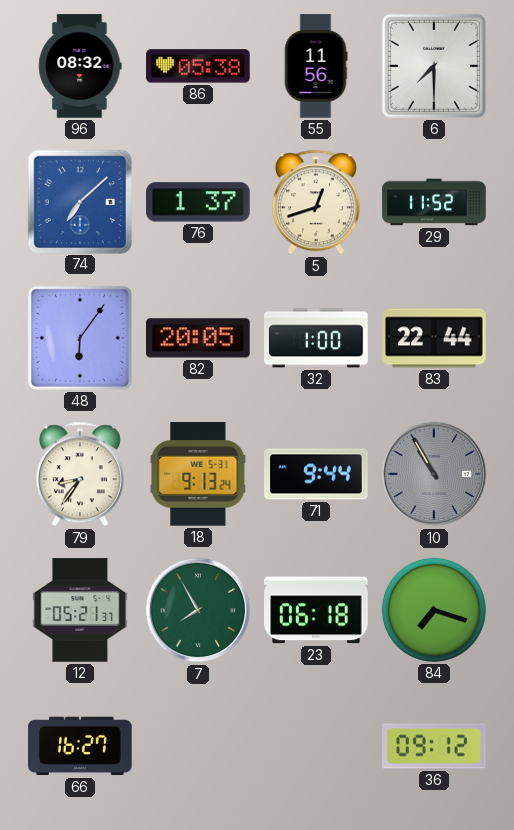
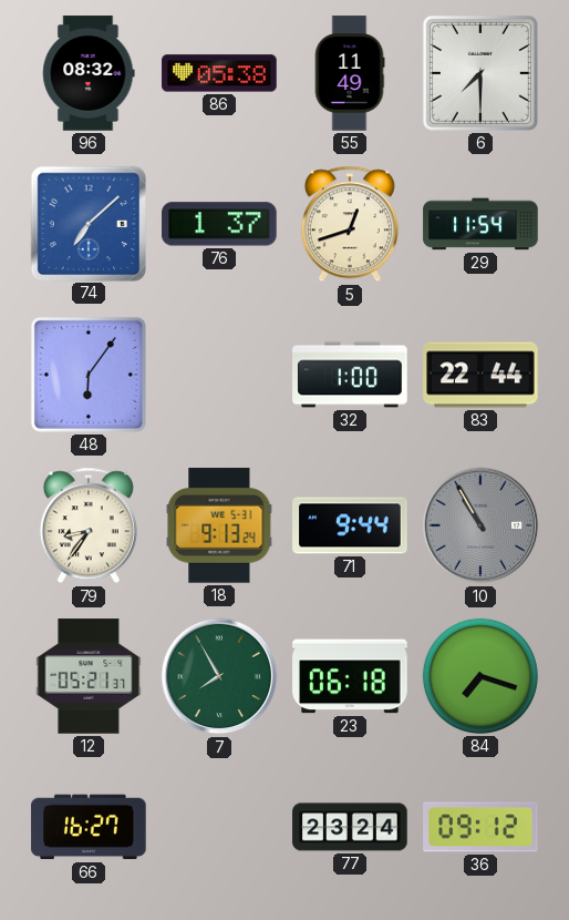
55: 11:56 -> 11:49 (350, 73)
29: 11:52 -> 11:54 (480, 224)
82: 20:05 -> none (198, 338)
77: none -> 23:24 (350, 827)
